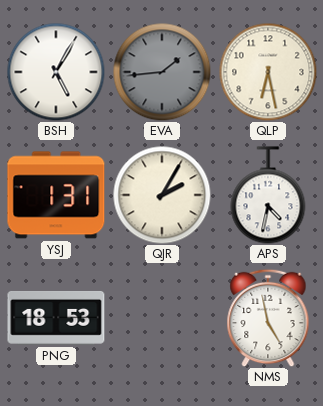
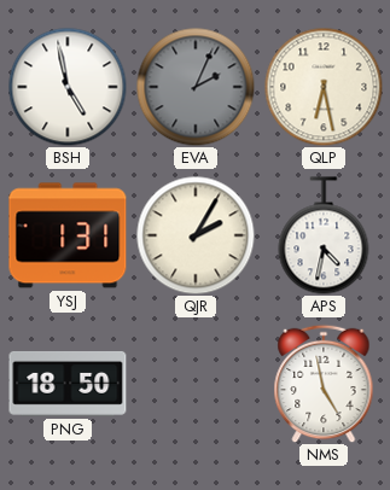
BSH: 5:05 -> 4:58 (68, 87)
EVA: 1:44 -> 2:04 (196, 87)
PNG: 18:53 -> 18:50 (68, 384)
